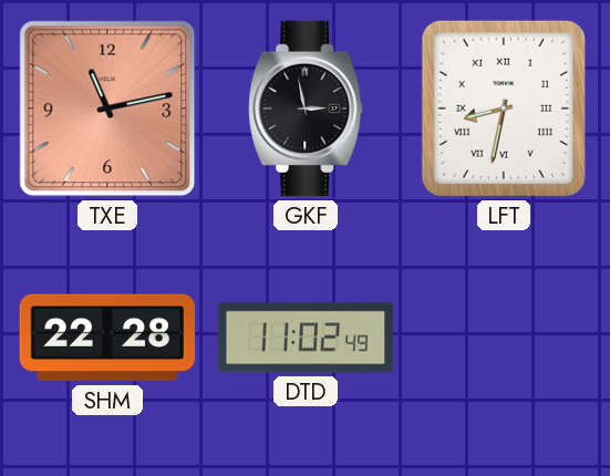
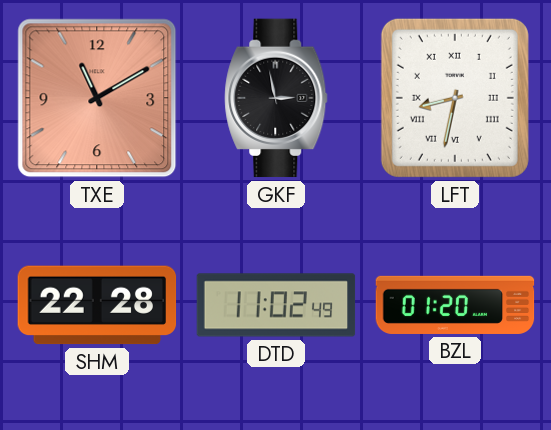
TXE: 11:13 -> 11:10 (97, 98)
BZL: none -> 01:20 (455, 305)
